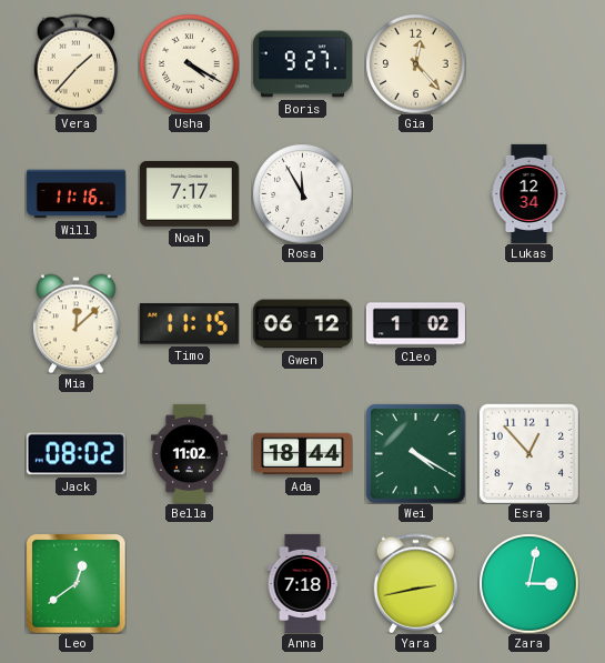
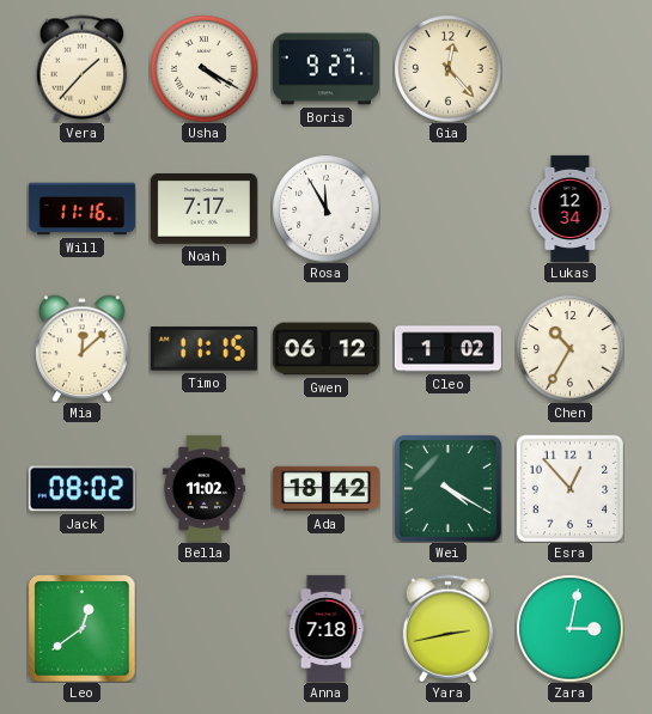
Chen: none -> 10:35 (569, 348)
Ada: 18:44 -> 18:42 (325, 489)
